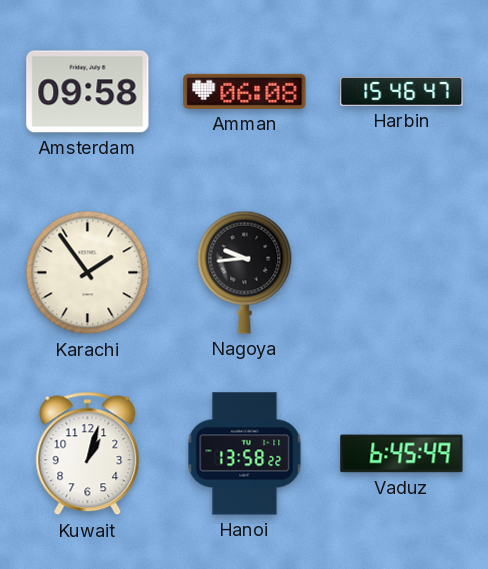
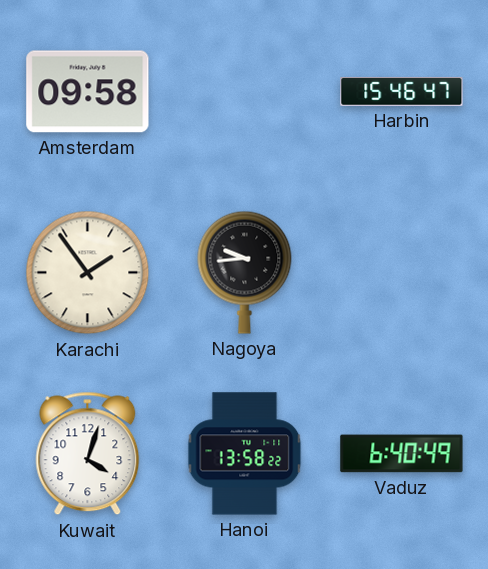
Amman: 06:08 -> none (245, 91)
Kuwait: 1:03 -> 4:03 (88, 454)
Vaduz: 6:45 -> 6:40 (402, 454)
